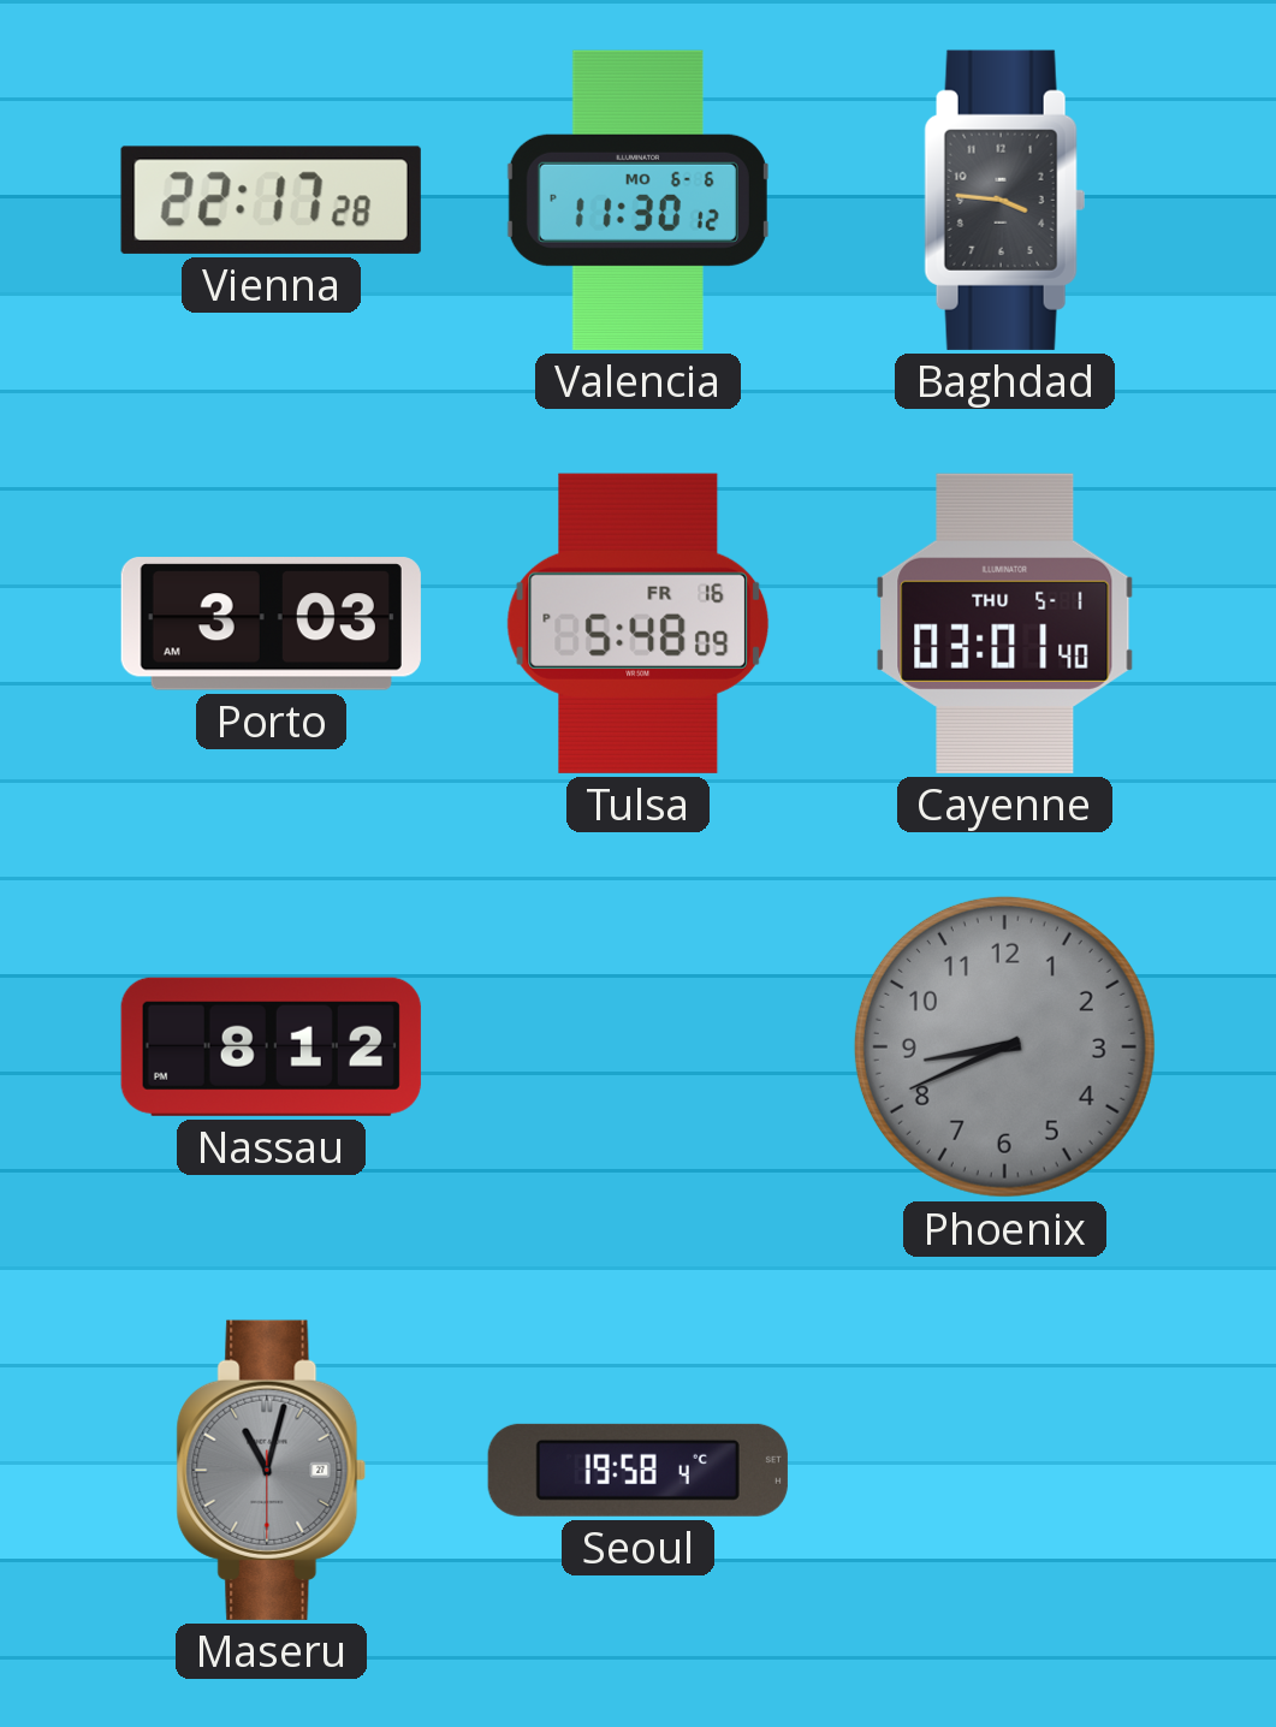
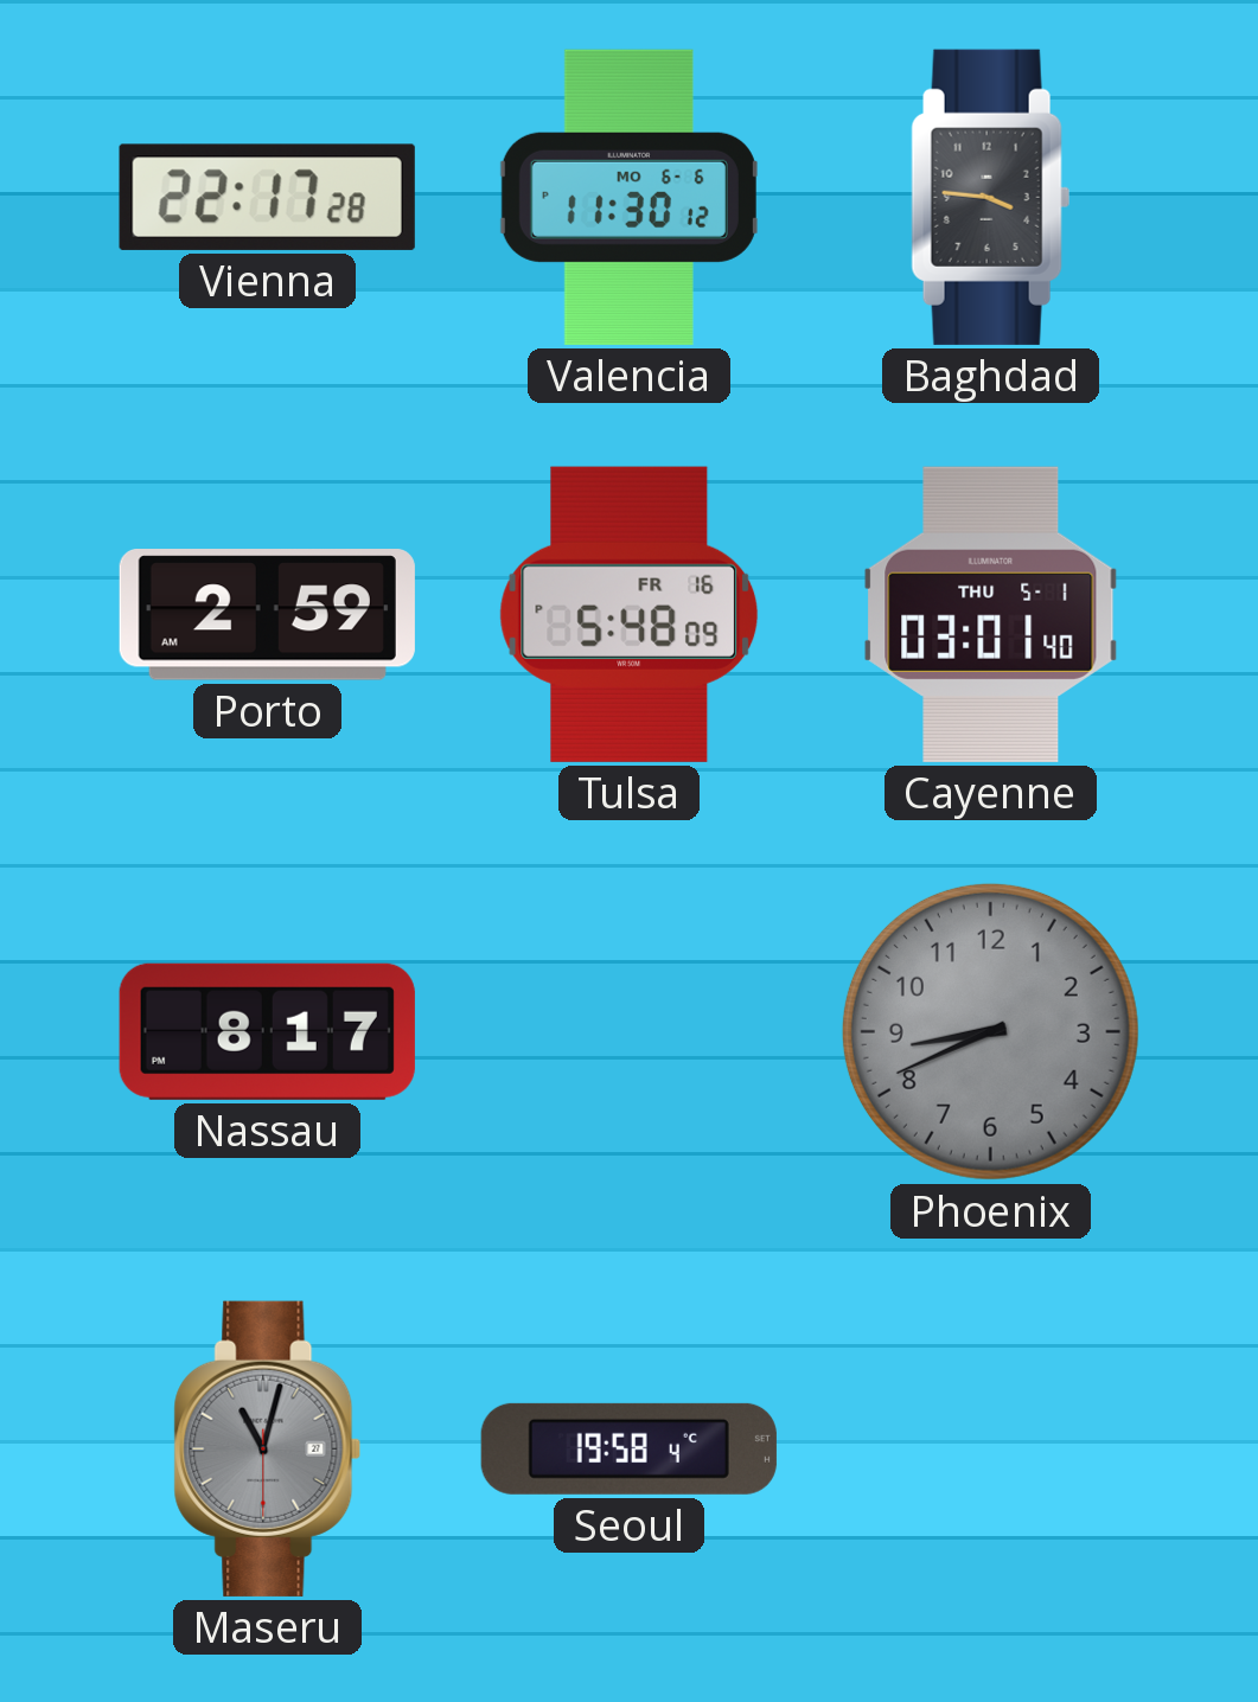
Porto: 3:03 -> 2:59 (267, 615)
Nassau: 8:12 -> 8:17 (267, 1031)
